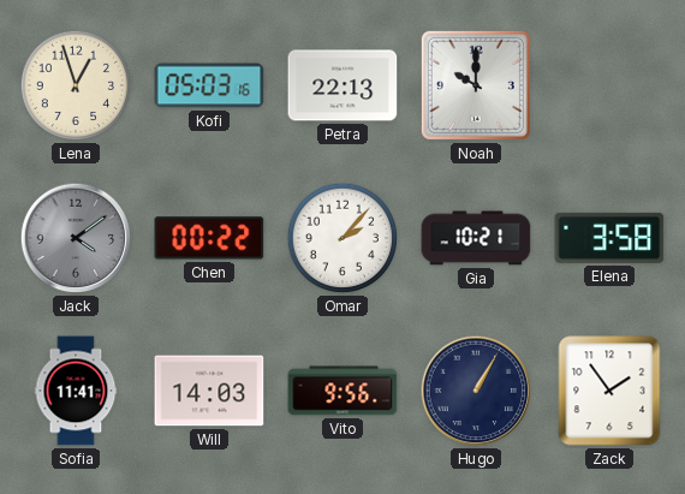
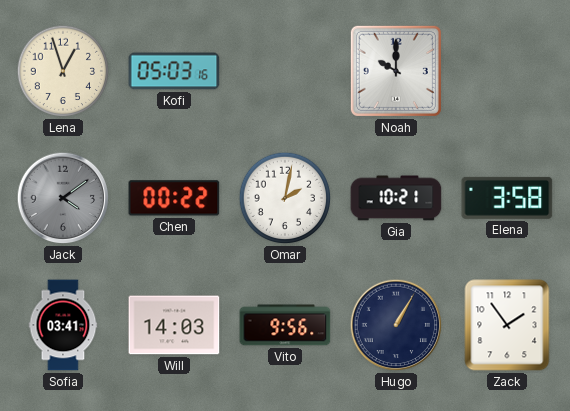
Petra: 22:13 -> none (342, 85)
Omar: 2:07 -> 2:02 (285, 198)
Sofia: 11:41 -> 03:41 (63, 325)
